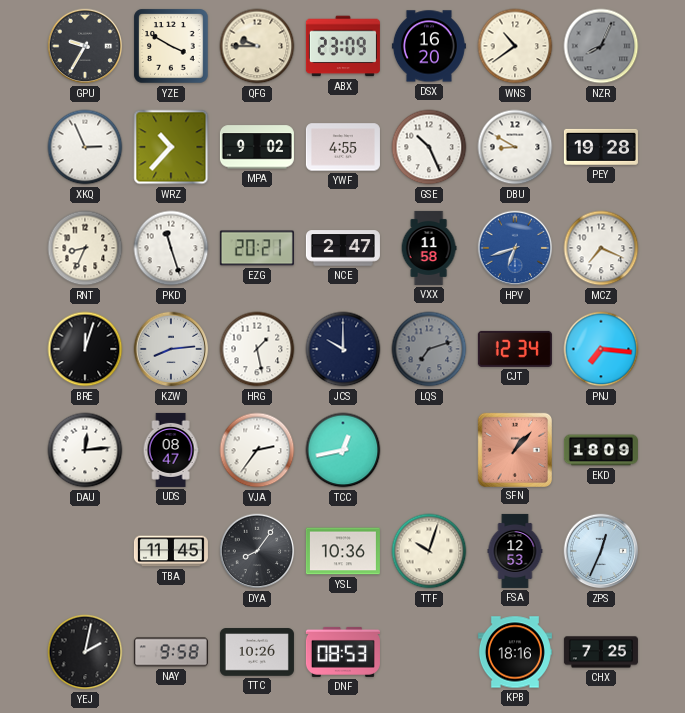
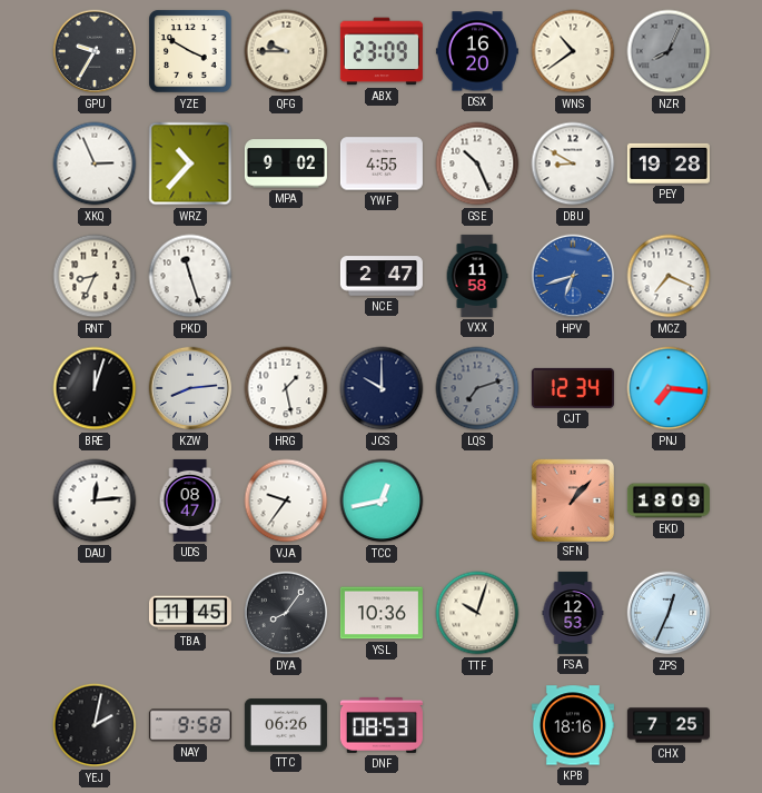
EZG: 20:21 -> none (257, 248)
VJA: 2:36 -> 9:36 (286, 500)
TTC: 10:26 -> 06:26 (286, 725)
